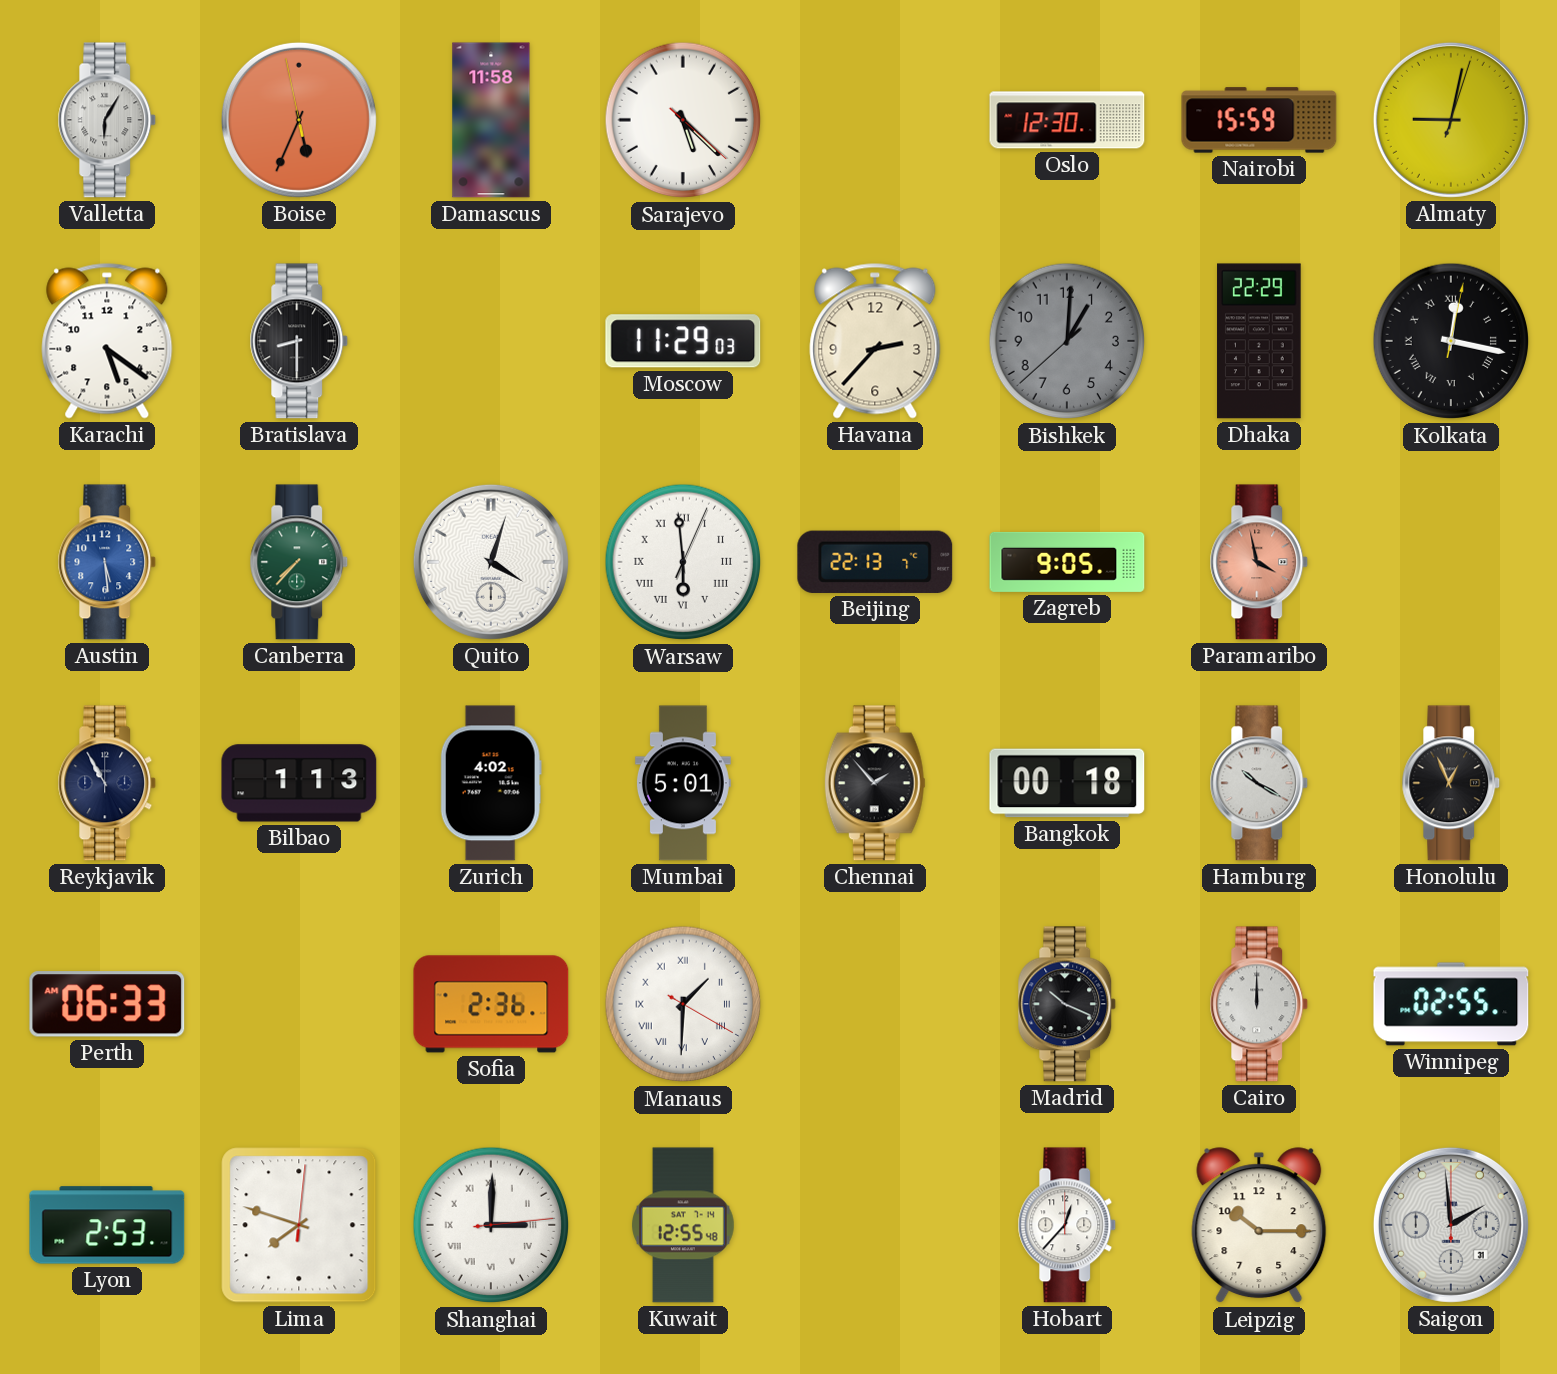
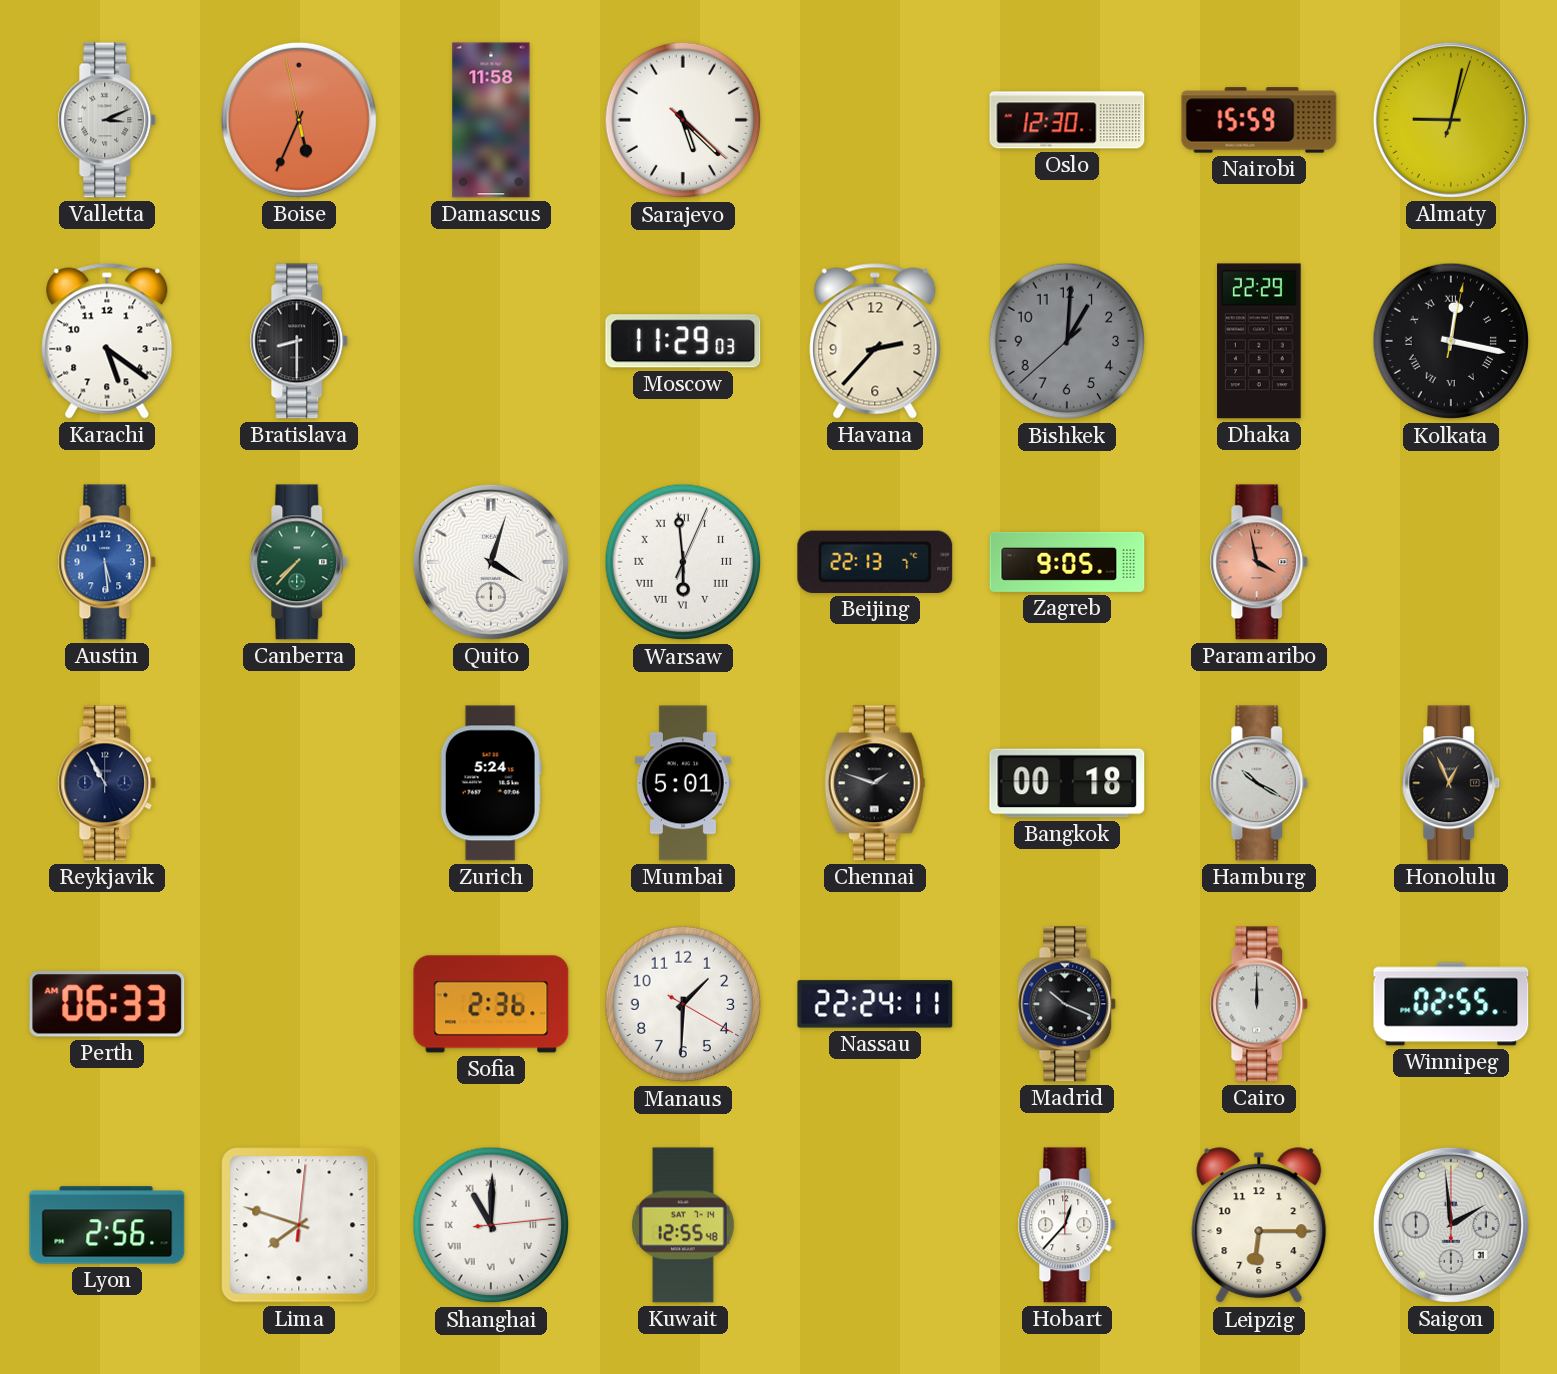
Valletta: 6:05 -> 3:11 (107, 120)
Bilbao: 1:13 -> none (299, 783)
Zurich: 4:02 -> 5:24 (491, 783)
Chennai: 1:53 -> 1:48 (875, 783)
Manaus numerals: Roman -> Arabic (683, 1004)
Nassau: none -> 22:24 (875, 1004)
Lyon: 2:53 -> 2:56 (107, 1225)
Shanghai: 3:00 -> 11:00 (491, 1225)
Leipzig: 10:15 -> 6:15 (1259, 1226)
